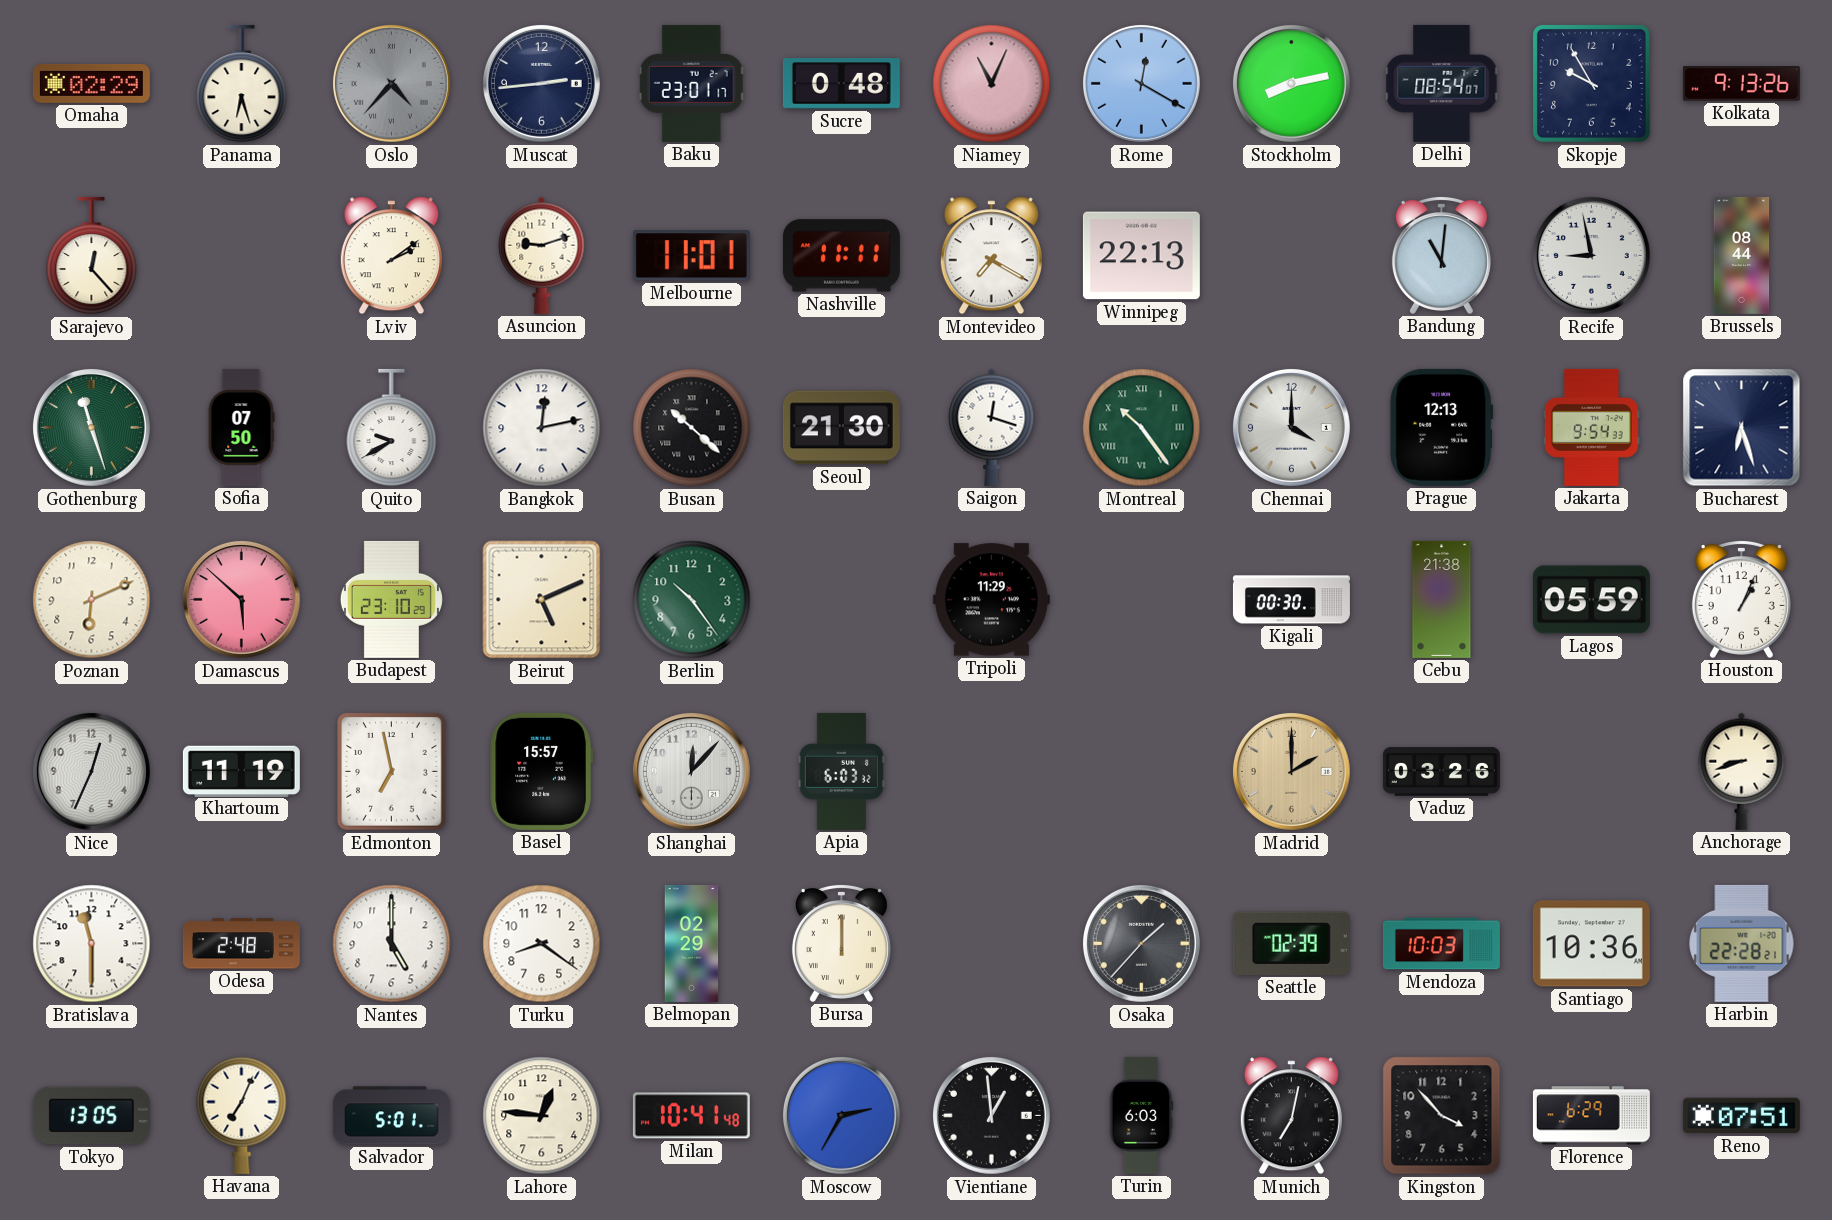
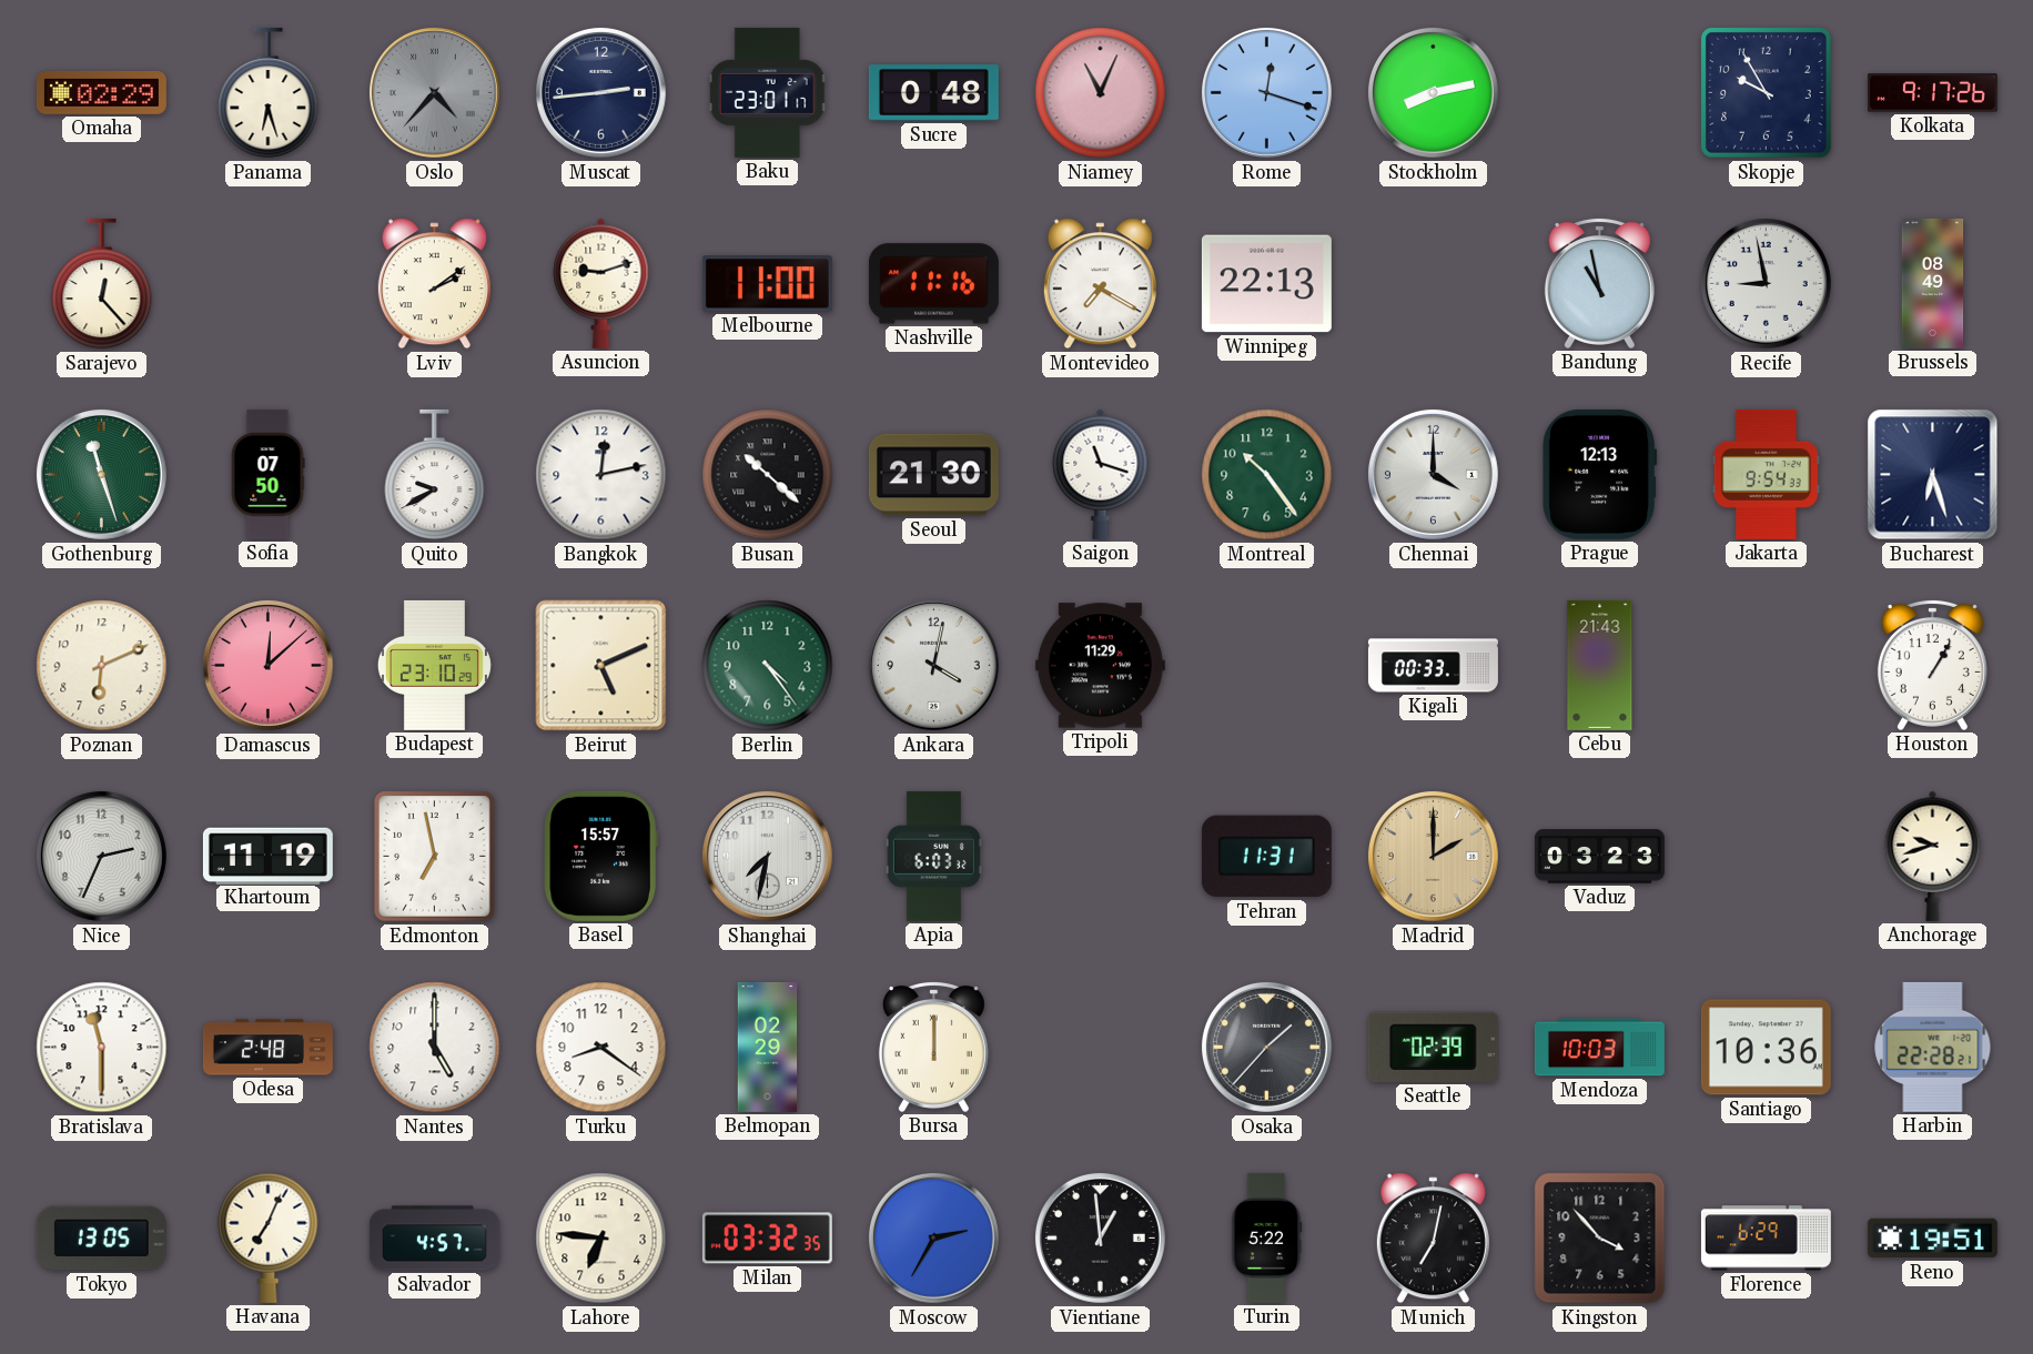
Rome: 12:20 -> 12:18 (1266, 92)
Delhi: 08:54 -> none (1442, 83)
Kolkata: 9:13 -> 9:17 (1932, 93)
Melbourne: 11:01 -> 11:00 (767, 284)
Nashville: 11:11 -> 11:16 (933, 284)
Bandung: 11:01 -> 10:58 (1599, 283)
Brussels: 08:44 -> 08:49 (1933, 283)
Saigon: 12:18 -> 11:18 (1101, 474)
Montreal numerals: Roman -> Arabic (1267, 475)
Damascus: 5:52 -> 12:08 (267, 665)
Berlin: 10:24 -> 4:24 (768, 666)
Ankara: none -> 4:02 (933, 665)
Kigali: 00:30 -> 00:33 (1433, 666)
Cebu: 21:38 -> 21:43 (1600, 665)
Lagos: 05:59 -> none (1591, 600)
Houston: 1:04 -> 1:05 (1932, 665)
Nice: 12:34 -> 2:34 (101, 856)
Shanghai: 12:07 -> 7:32 (767, 856)
Tehran: none -> 11:31 (1266, 857)
Vaduz: 03:26 -> 03:23 (1599, 857)
Anchorage: 8:42 -> 9:42 (1933, 856)
Salvador: 5:01 -> 4:57 (434, 1239)
Lahore: 12:46 -> 6:46 (601, 1239)
Milan: 10:41 -> 03:32 (767, 1239)
Turin: 6:03 -> 5:22 (1266, 1237)
Reno: 07:51 -> 19:51 (1932, 1239)
